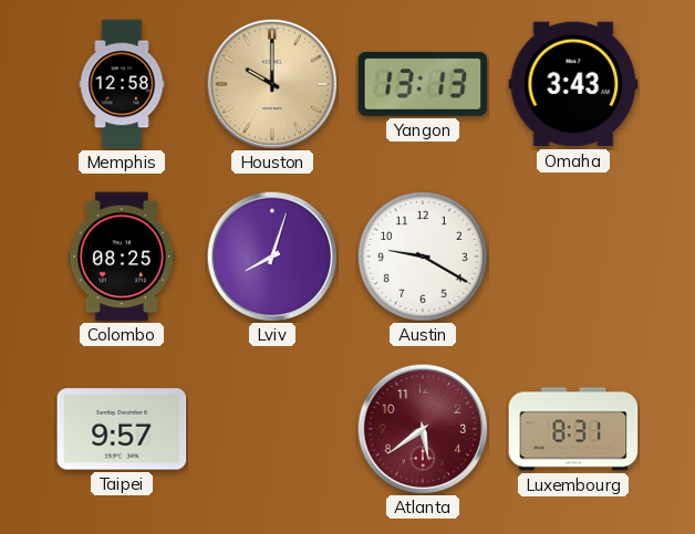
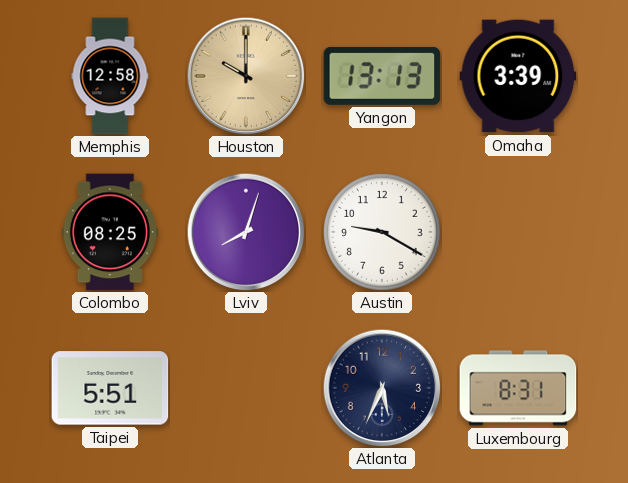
Omaha: 3:43 -> 3:39 (518, 76)
Taipei: 9:57 -> 5:51 (110, 388)
Atlanta: 5:39 -> 5:34 (382, 388)
Atlanta dial: burgundy -> navy (382, 388)
